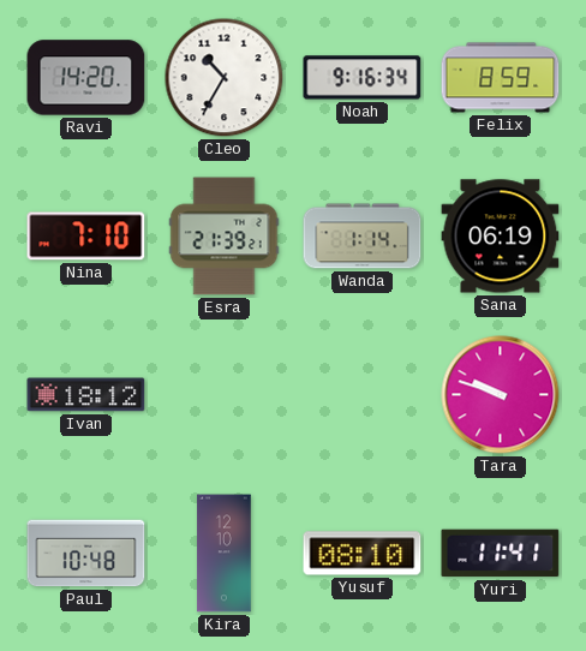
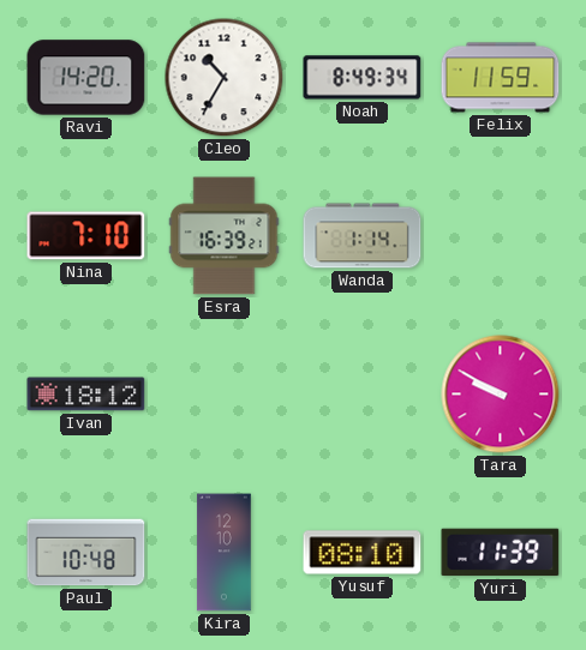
Noah: 9:16 -> 8:49 (363, 78)
Felix: 8:59 -> 11:59 (501, 78)
Esra: 21:39 -> 16:39 (225, 236)
Sana: 06:19 -> none (501, 237)
Tara: 9:48 -> 9:50 (501, 395)
Yuri: 11:41 -> 11:39 (501, 553)
